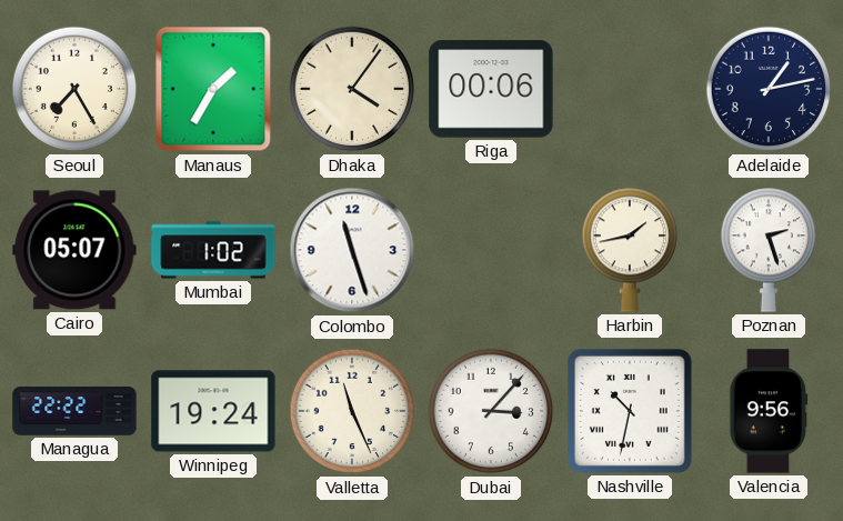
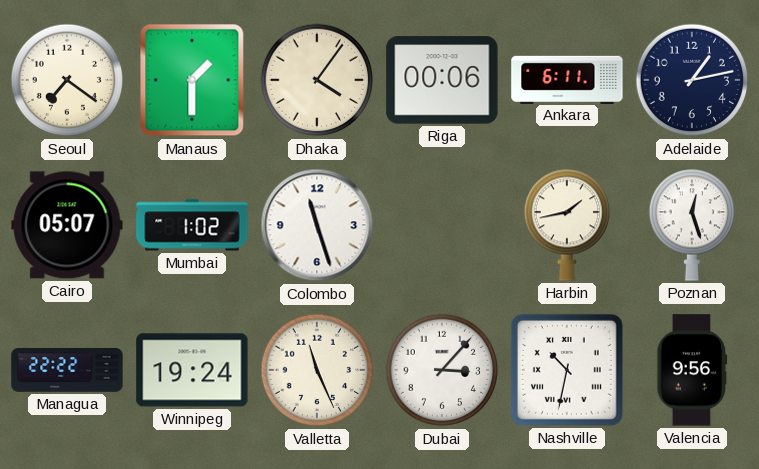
Seoul: 7:25 -> 7:21 (67, 80)
Manaus: 1:35 -> 1:30 (192, 80)
Ankara: none -> 6:11 (567, 79)
Poznan: 2:27 -> 12:27 (691, 225)
